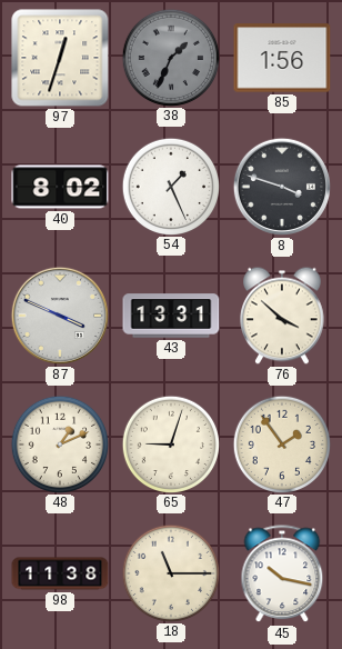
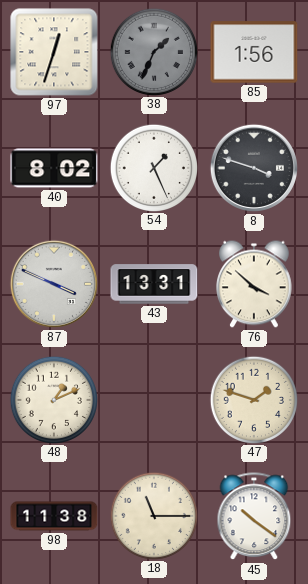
65: 9:03 -> none (170, 443)
47: 1:54 -> 1:48 (253, 399)
45: 10:17 -> 10:21 (254, 517)
